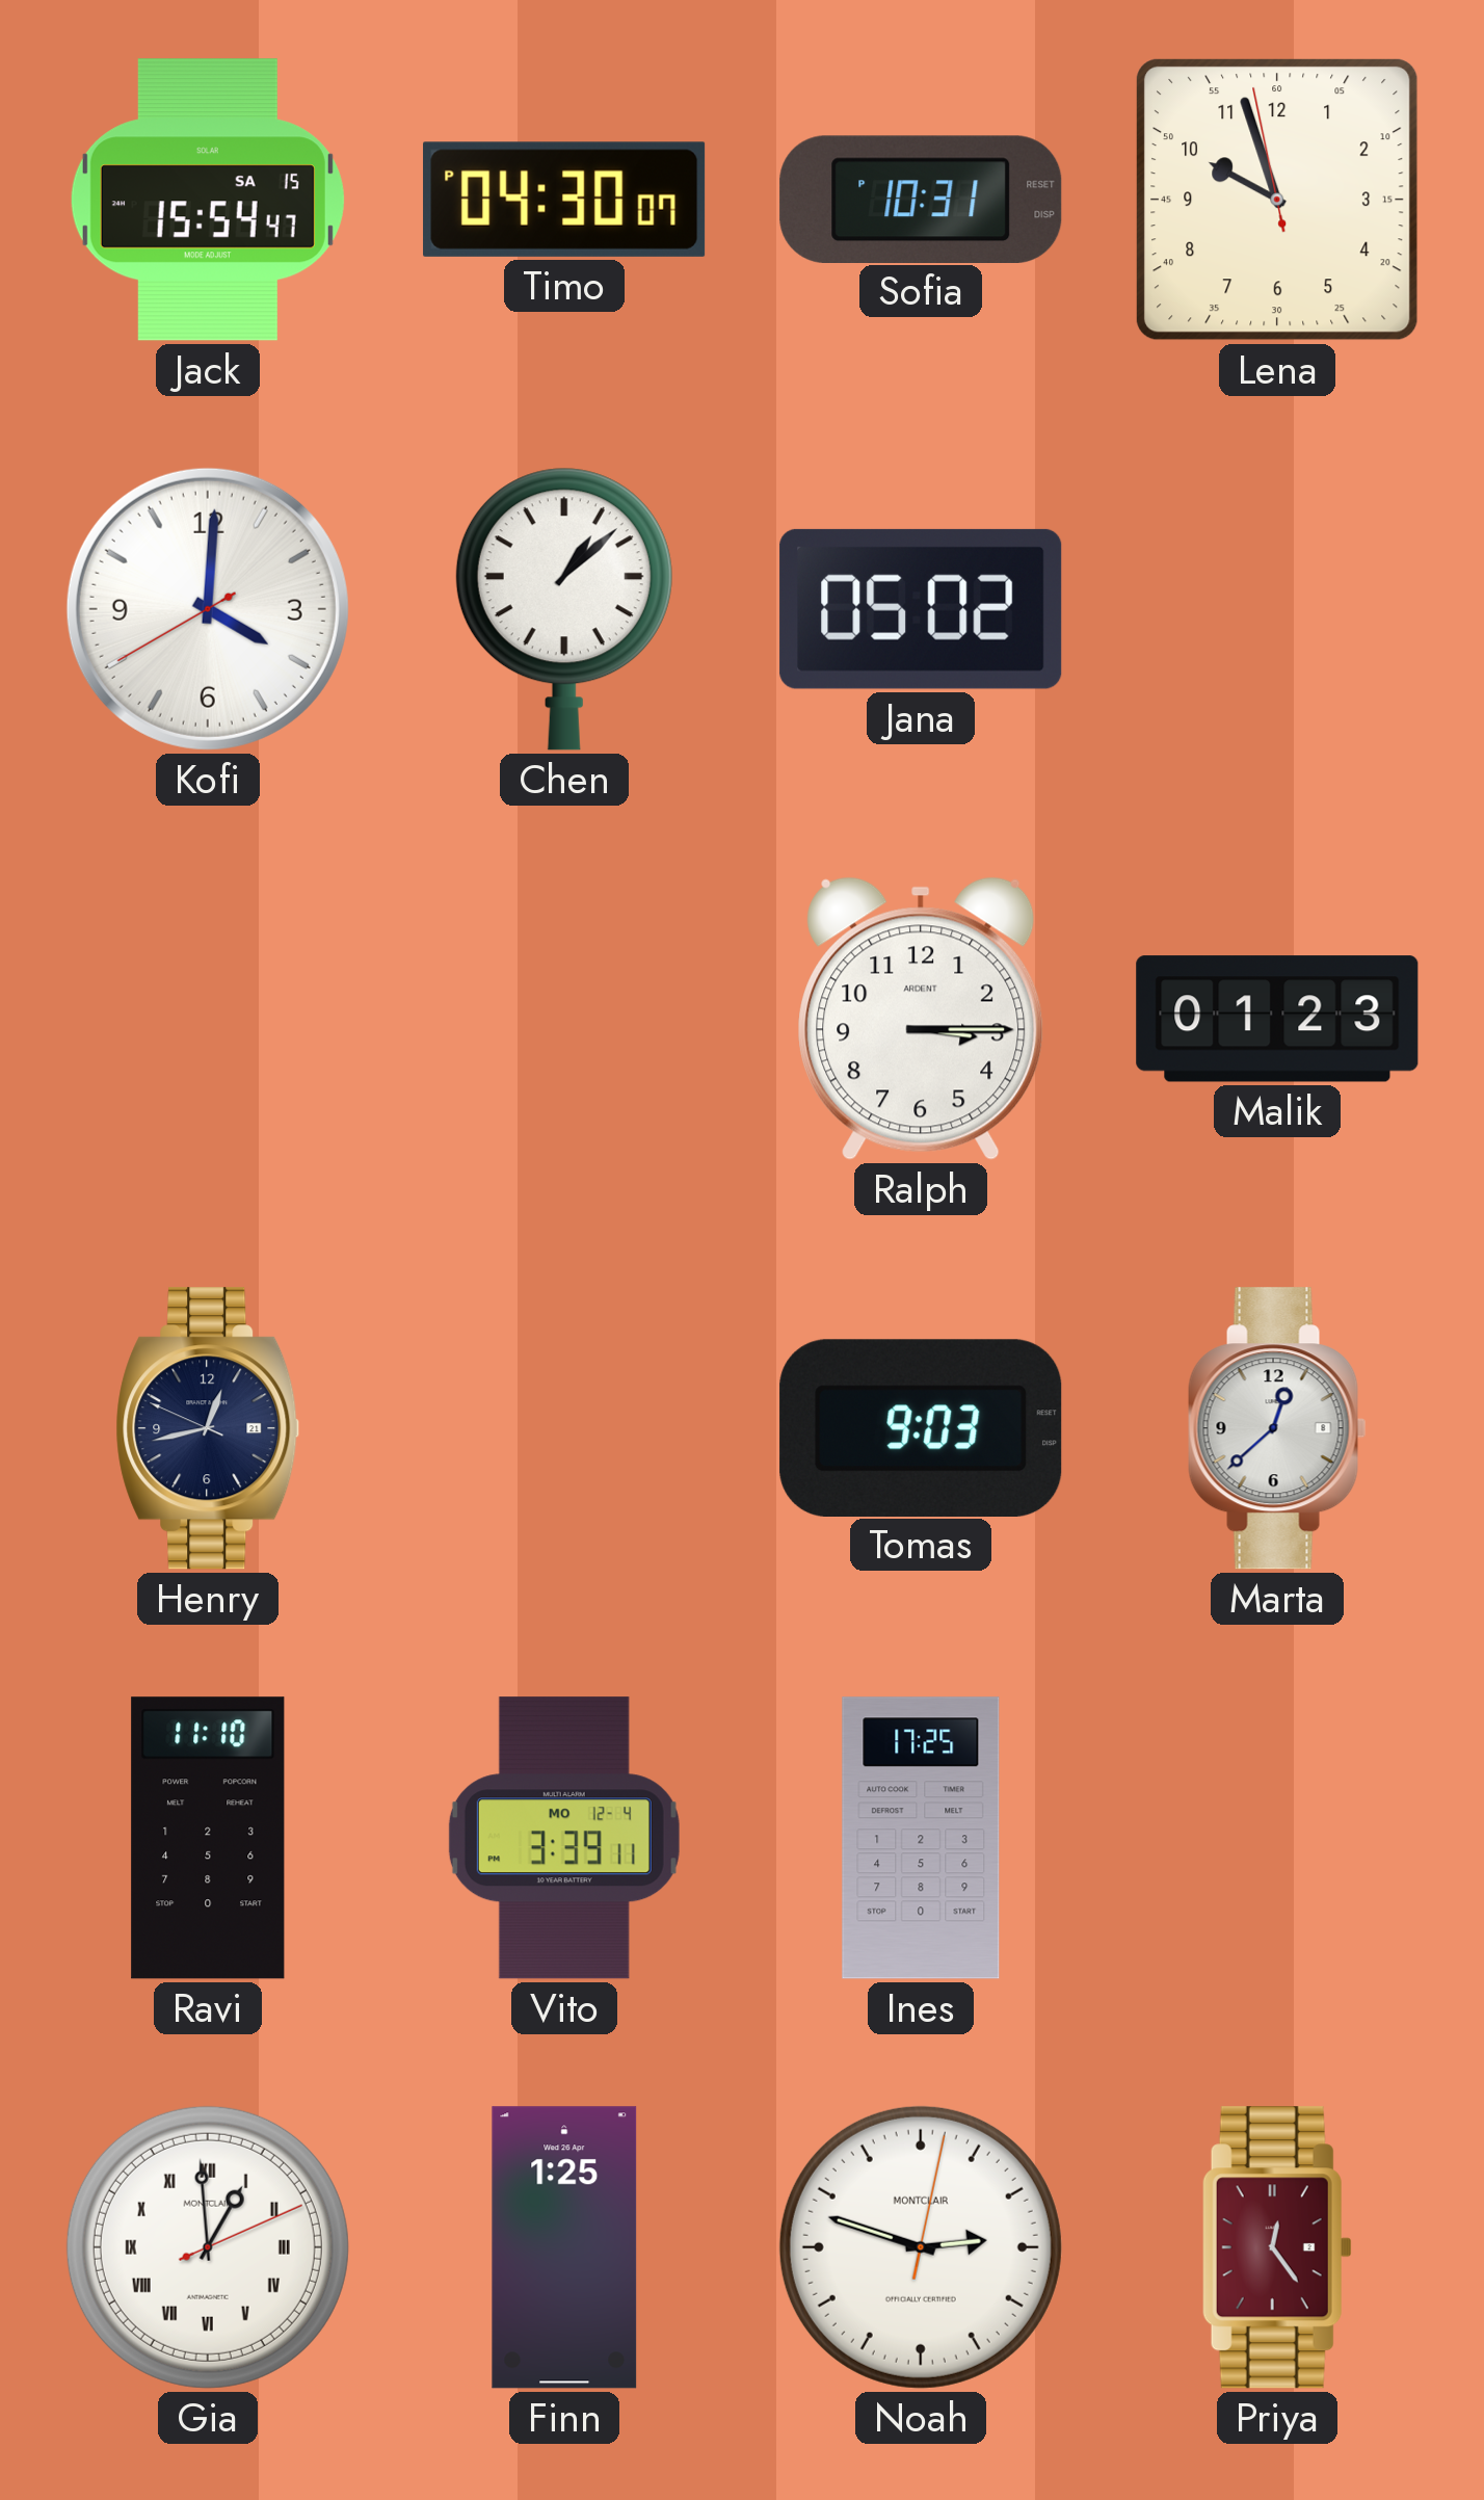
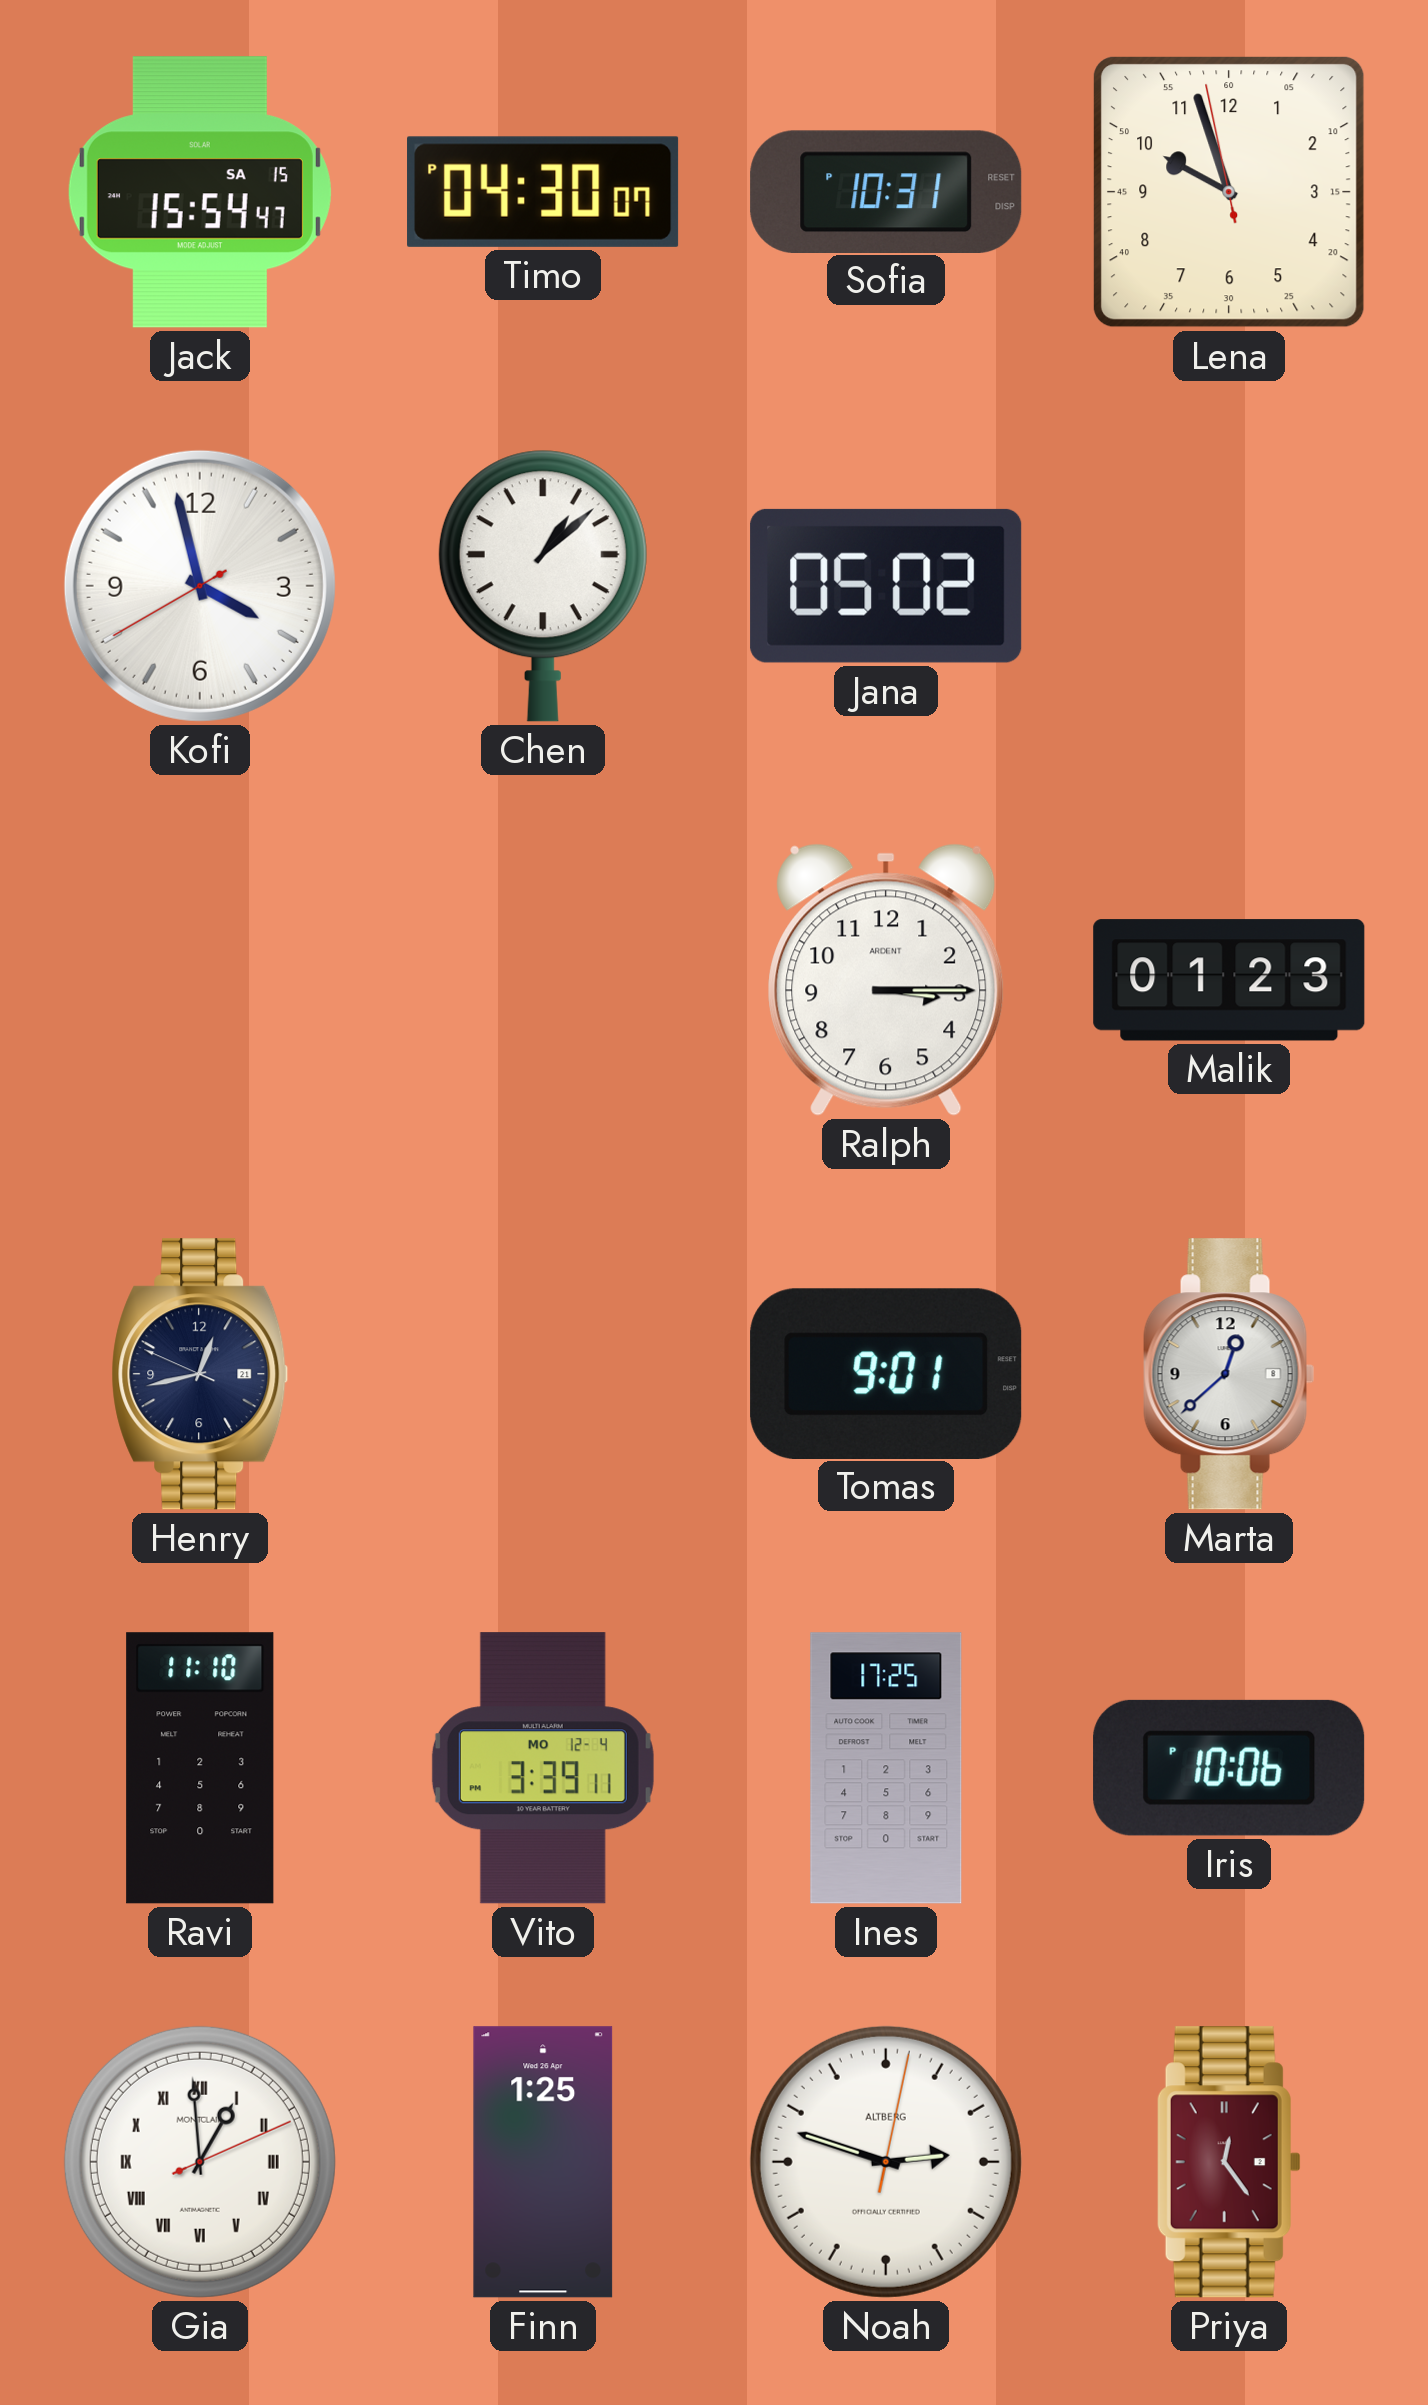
Kofi: 4:00 -> 3:57 (200, 586)
Tomas: 9:03 -> 9:01 (886, 1373)
Iris: none -> 10:06 (1229, 1768)
Noah brand: MONTCLAIR -> ALTBERG (886, 2162)
